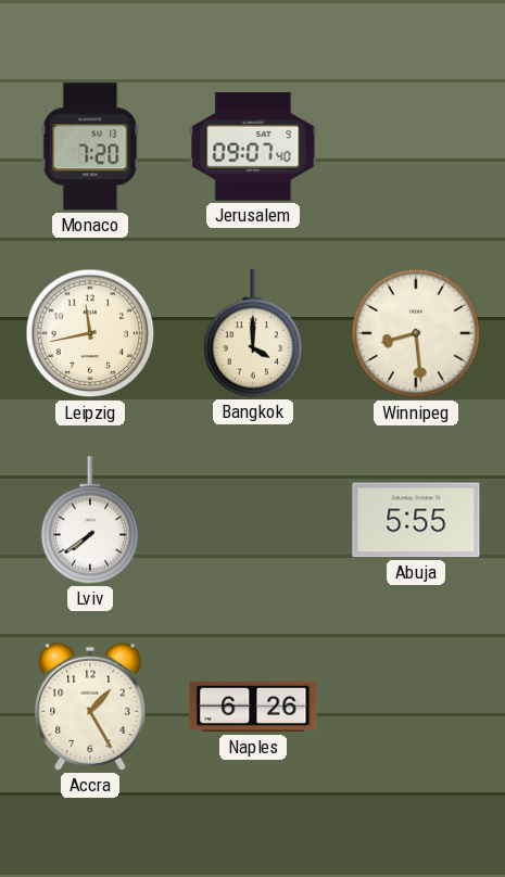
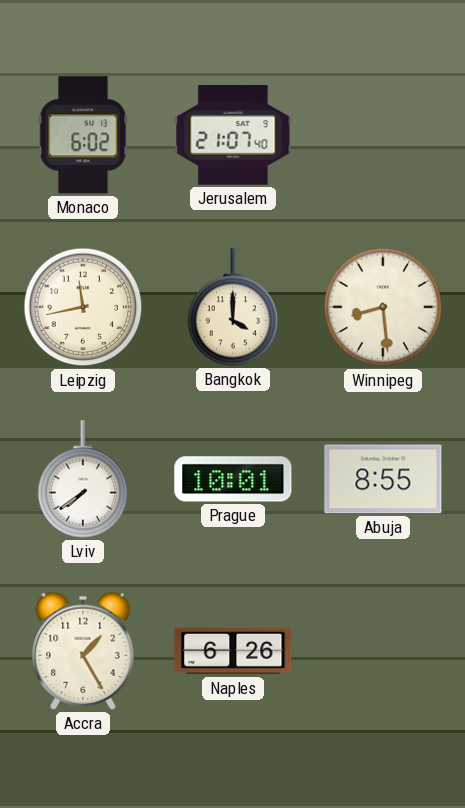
Monaco: 7:20 -> 6:02 (83, 135)
Jerusalem: 09:07 -> 21:07 (233, 135)
Prague: none -> 10:01 (233, 479)
Abuja: 5:55 -> 8:55 (383, 479)
